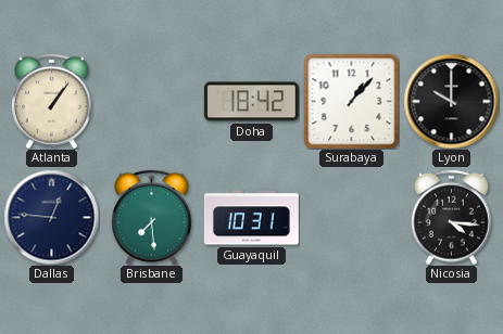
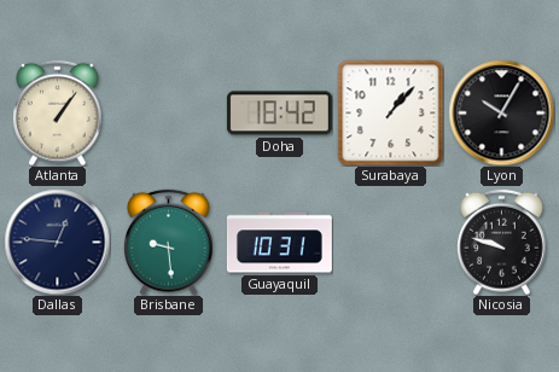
Lyon: 10:00 -> 10:05 (501, 112)
Brisbane: 7:29 -> 9:29 (169, 242)
Nicosia: 4:16 -> 9:48 (502, 242)
